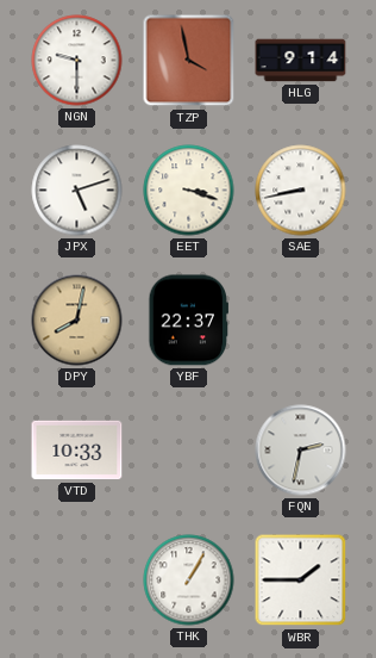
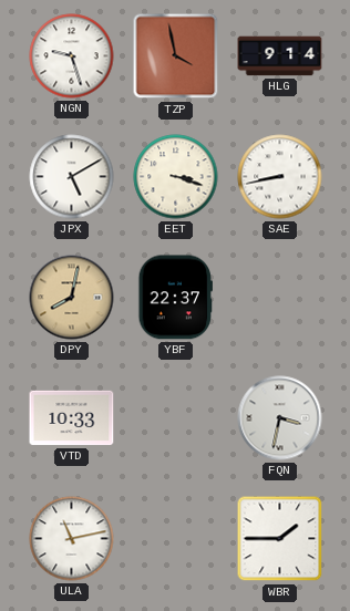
NGN: 9:30 -> 9:27 (72, 56)
JPX: 5:12 -> 5:10 (72, 177)
FQN: 2:32 -> 3:32 (280, 418)
ULA: none -> 11:13 (72, 539)
THK: 1:05 -> none (189, 581)
